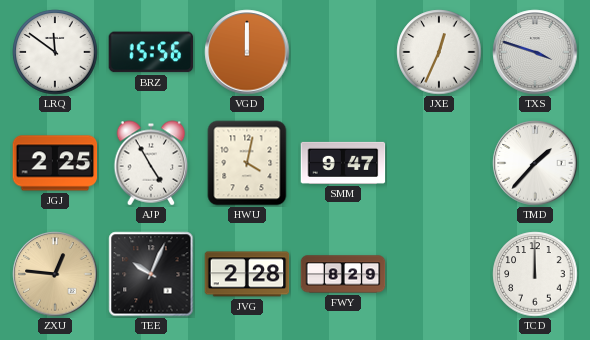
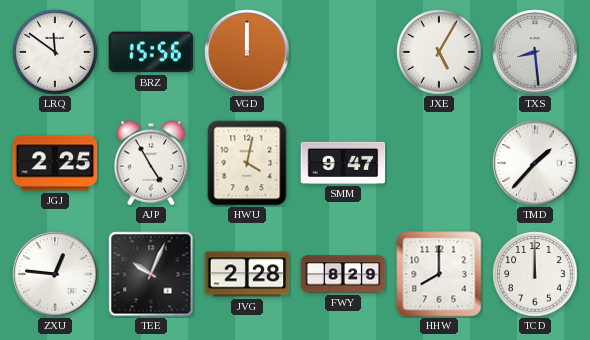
JXE: 12:34 -> 5:05 (439, 52)
TXS: 3:48 -> 8:29 (535, 52)
ZXU dial: champagne -> white (55, 274)
HHW: none -> 8:00 (439, 274)
